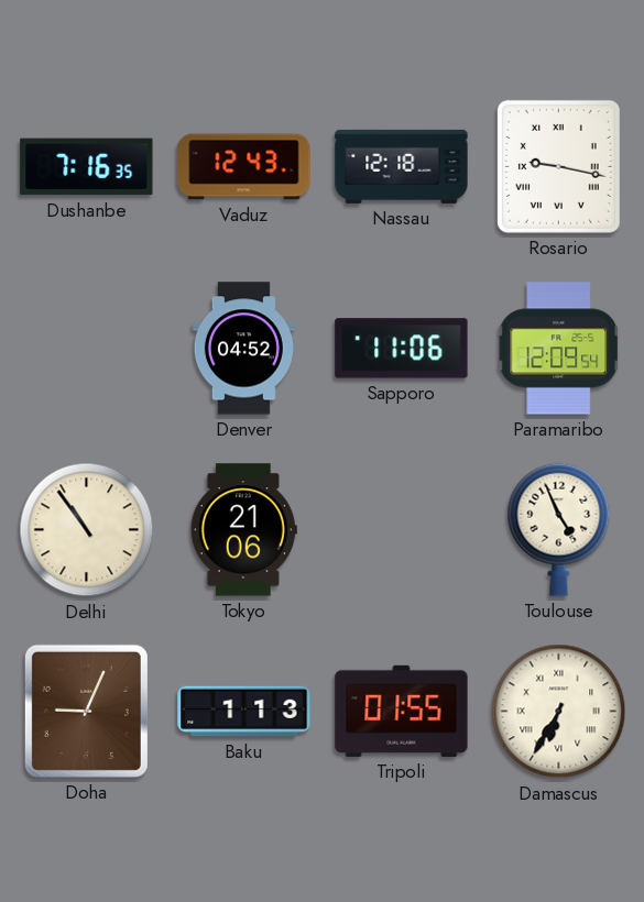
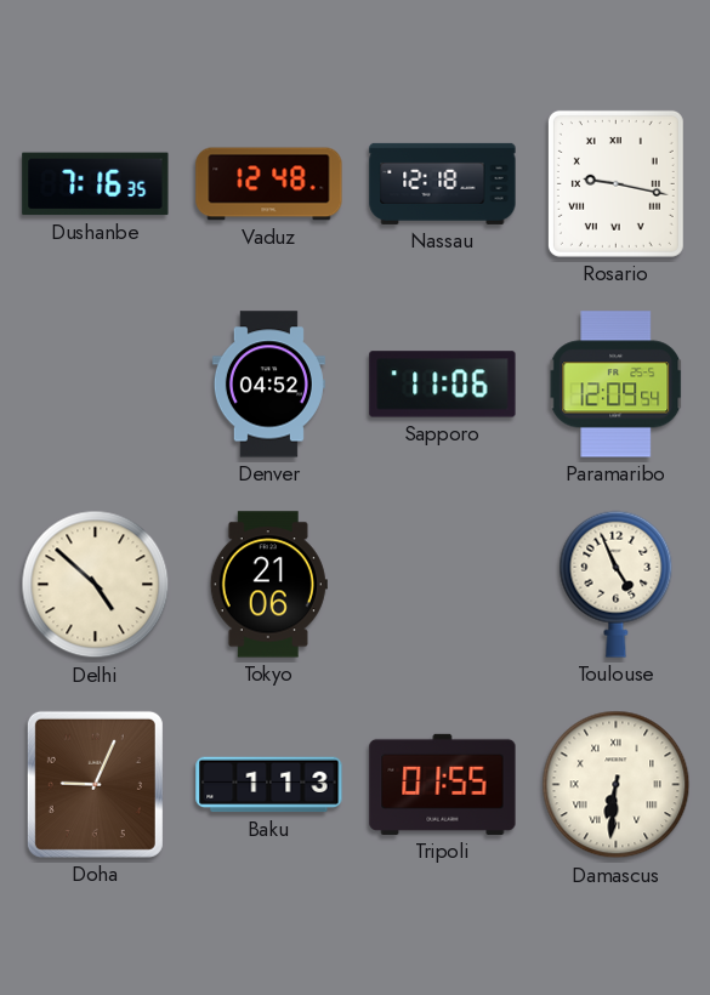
Vaduz: 12:43 -> 12:48 (269, 184)
Delhi: 10:54 -> 4:52 (96, 585)
Damascus: 6:35 -> 6:31 (617, 785)
